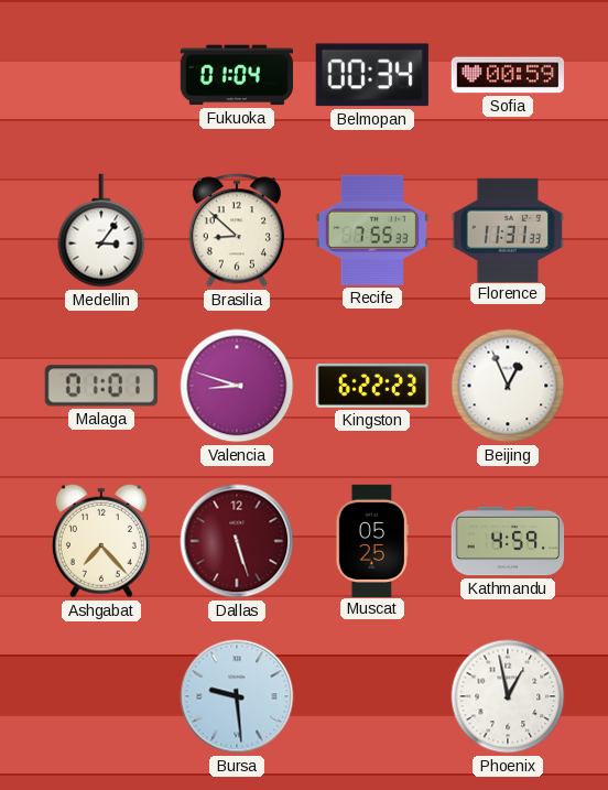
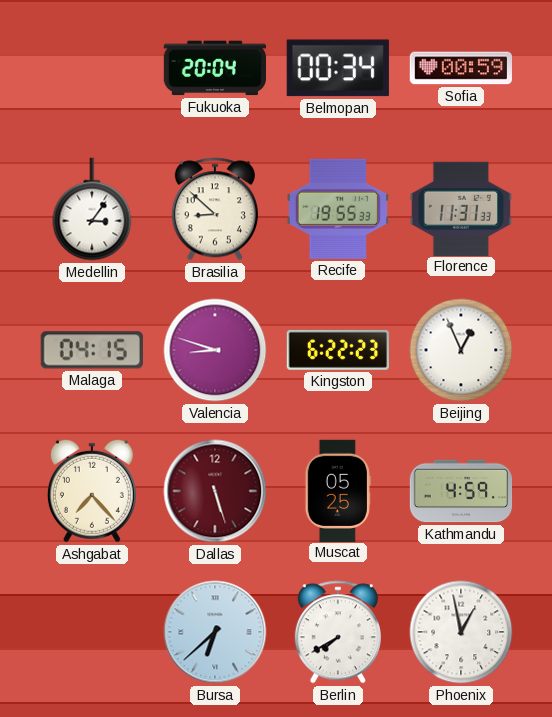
Fukuoka: 01:04 -> 20:04 (214, 68)
Recife: 7:55 -> 19:55 (338, 209)
Malaga: 01:01 -> 04:15 (92, 350)
Bursa: 9:29 -> 6:38 (215, 632)
Berlin: none -> 7:40 (338, 632)
